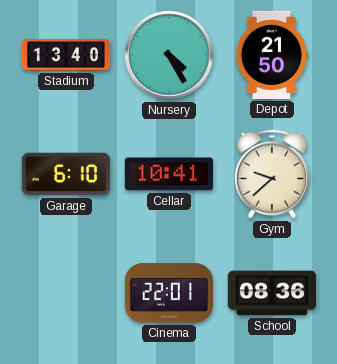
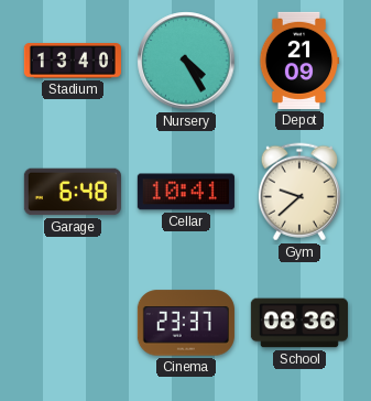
Depot: 21:50 -> 21:09 (299, 61)
Garage: 6:10 -> 6:48 (73, 192)
Cinema: 22:01 -> 23:37 (186, 323)
